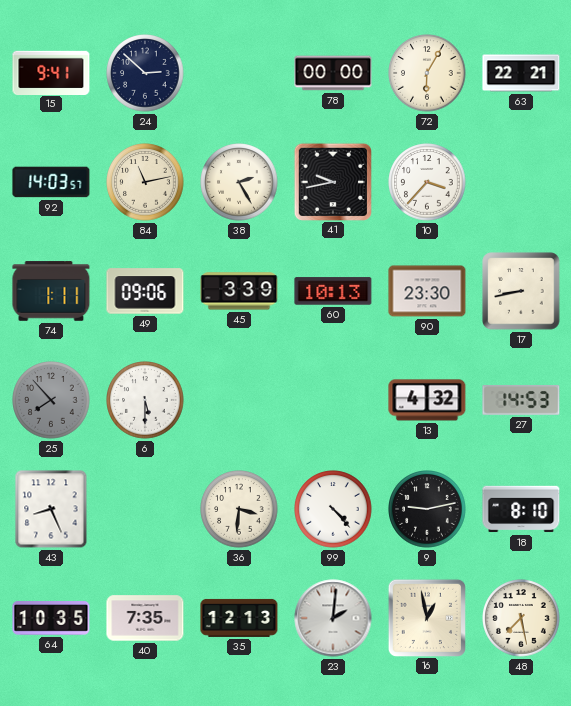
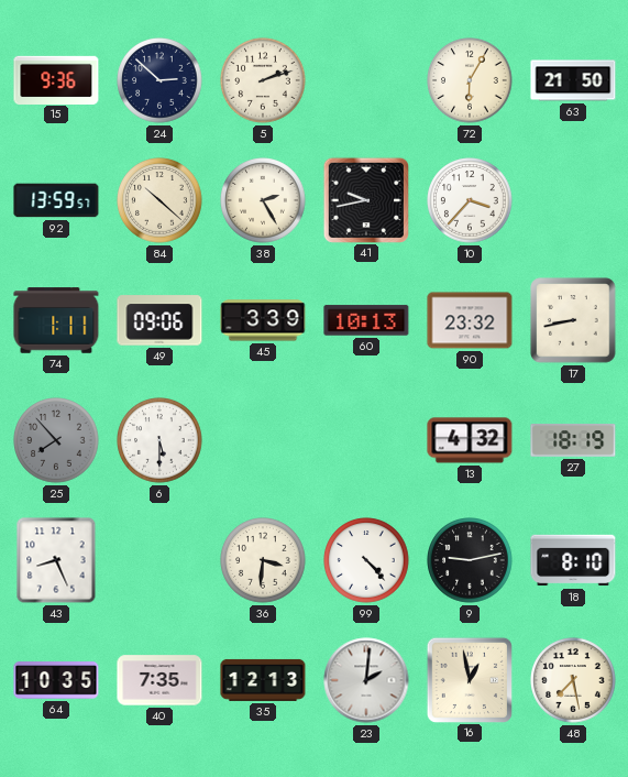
15: 9:41 -> 9:36 (56, 79)
5: none -> 2:12 (263, 80)
78: 00:00 -> none (333, 73)
63: 22:21 -> 21:50 (573, 80)
92: 14:03 -> 13:59 (56, 200)
84: 11:13 -> 10:22 (159, 200)
90: 23:30 -> 23:32 (470, 320)
27: 14:53 -> 18:19 (573, 440)
